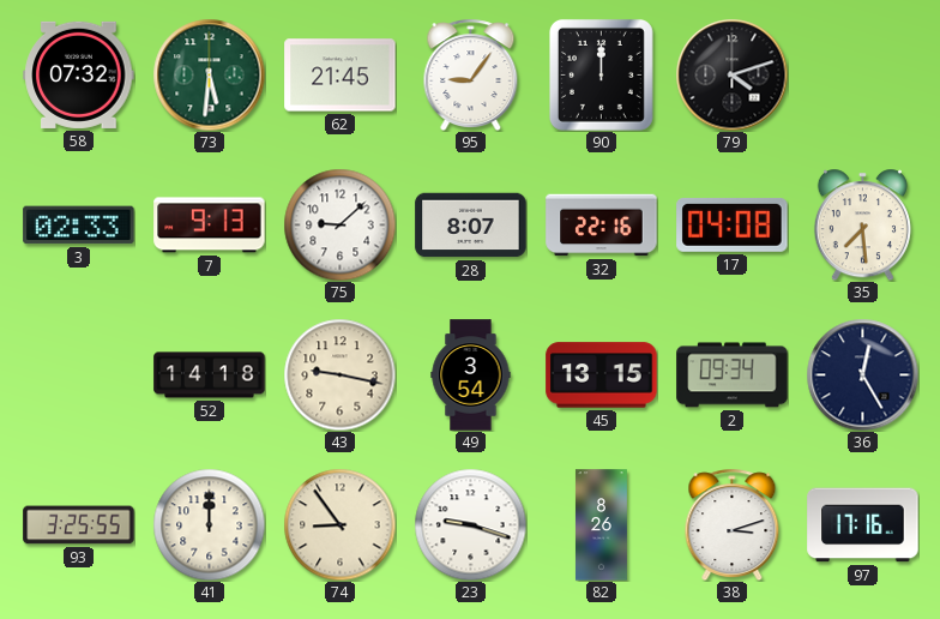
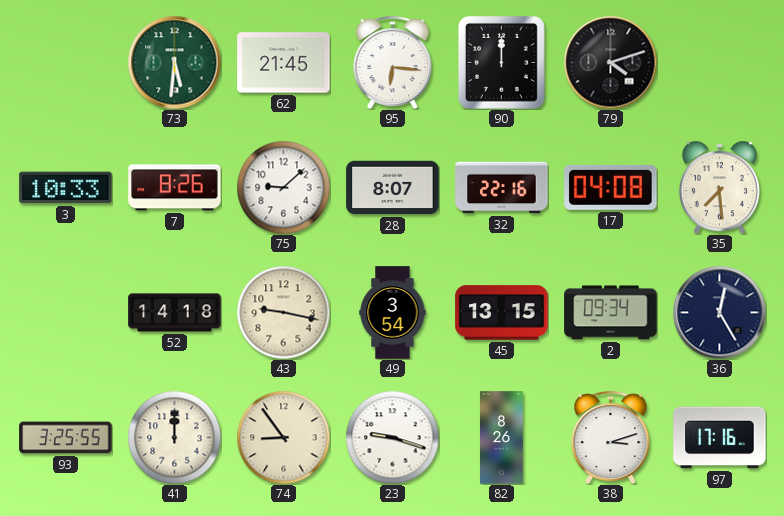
58: 07:32 -> none (79, 74)
95: 9:06 -> 6:16 (393, 62)
3: 02:33 -> 10:33 (66, 188)
7: 9:13 -> 8:26 (175, 188)
